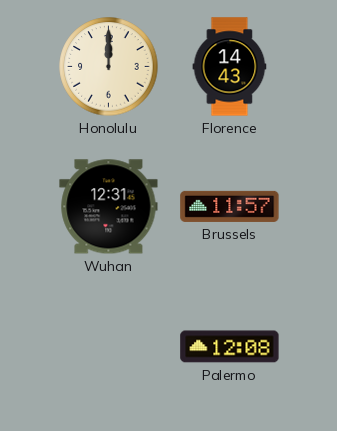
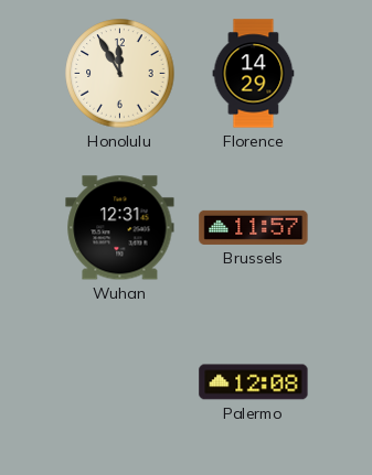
Honolulu: 12:00 -> 11:55 (120, 74)
Florence: 14:43 -> 14:29 (254, 74)
